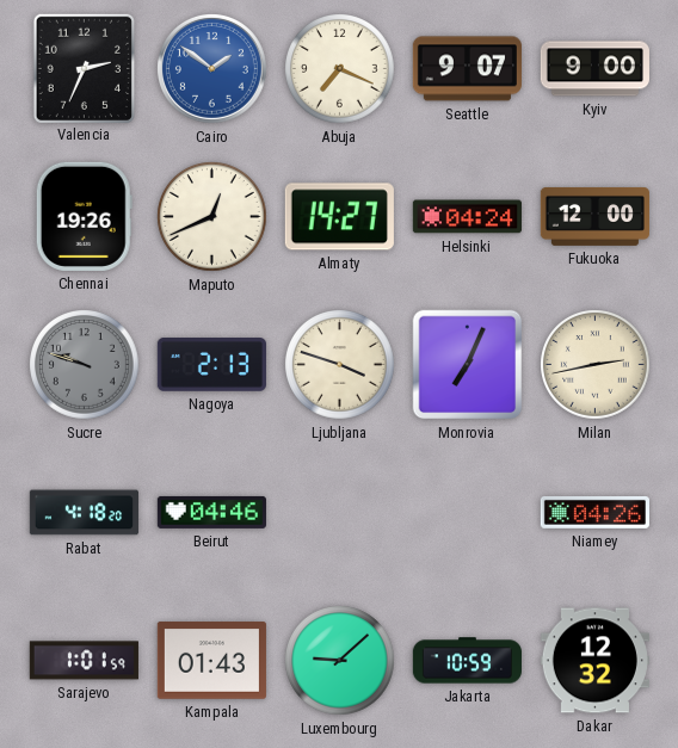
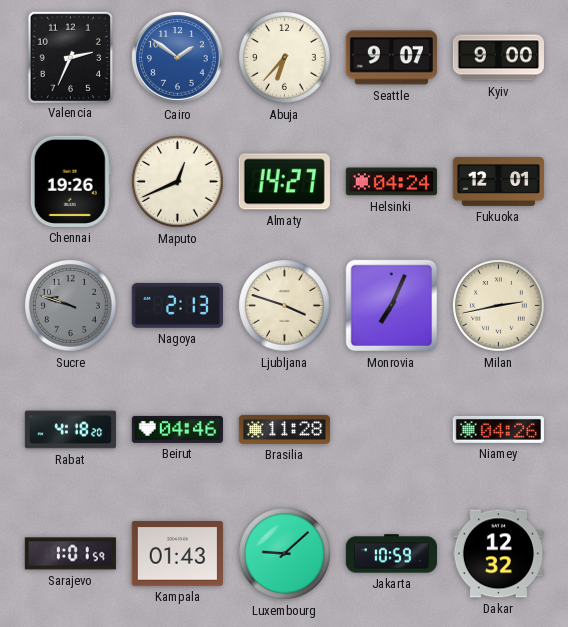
Abuja: 7:19 -> 6:37 (285, 58)
Fukuoka: 12:00 -> 12:01 (498, 181)
Brasilia: none -> 11:28 (284, 429)
